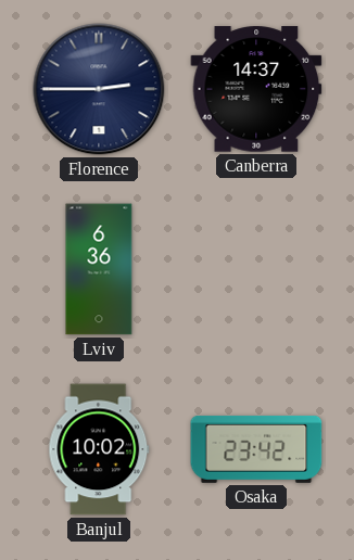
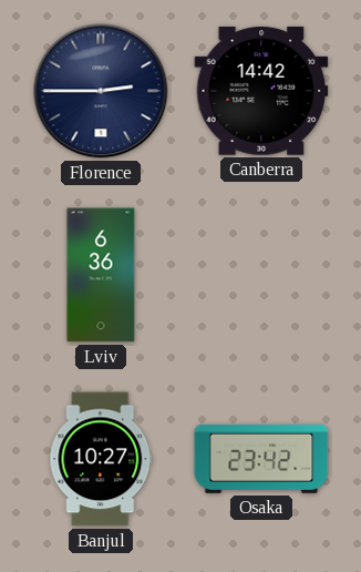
Canberra: 14:37 -> 14:42 (261, 91)
Banjul: 10:02 -> 10:27 (101, 459)
